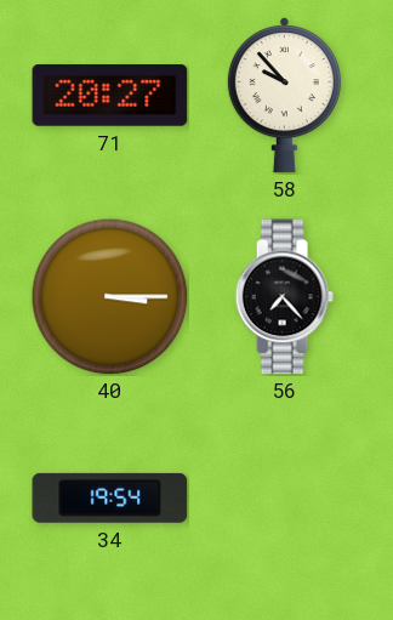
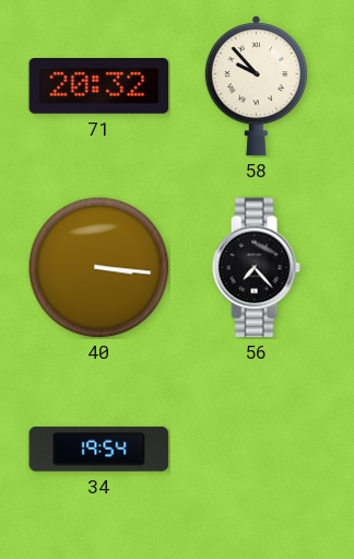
71: 20:27 -> 20:32 (99, 86)
40: 3:15 -> 3:16 (98, 267)
